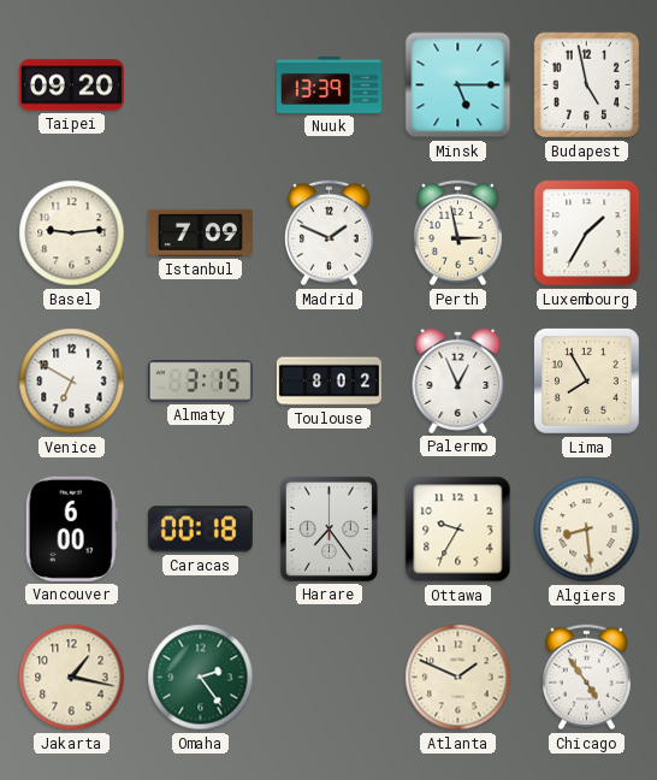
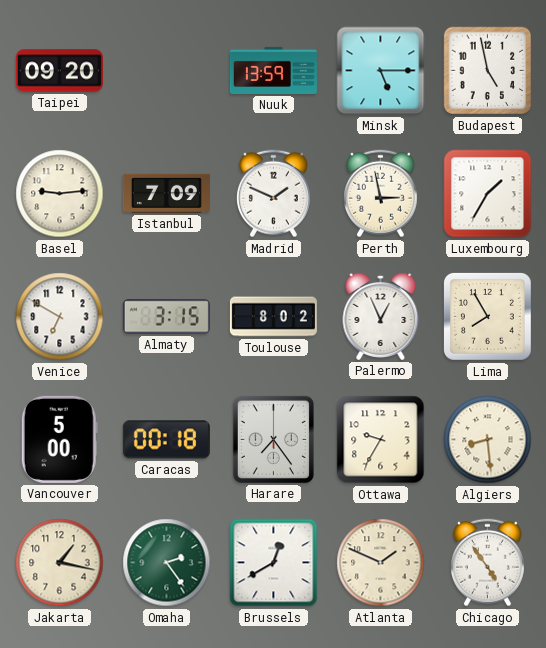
Nuuk: 13:39 -> 13:59 (273, 70)
Vancouver: 6:00 -> 5:00 (59, 439)
Brussels: none -> 12:40 (274, 563)
